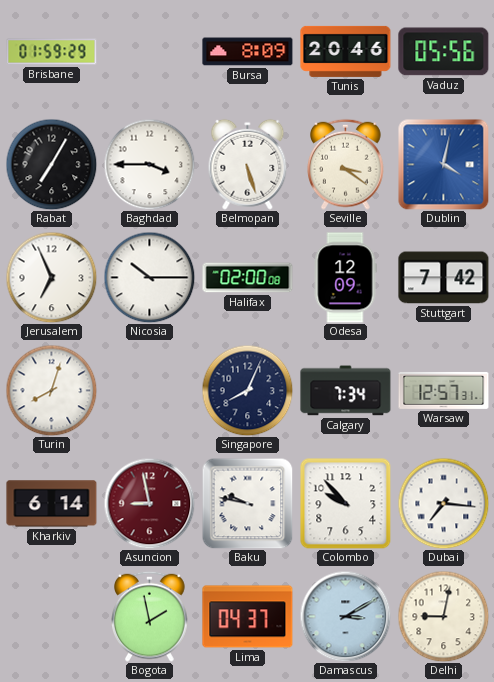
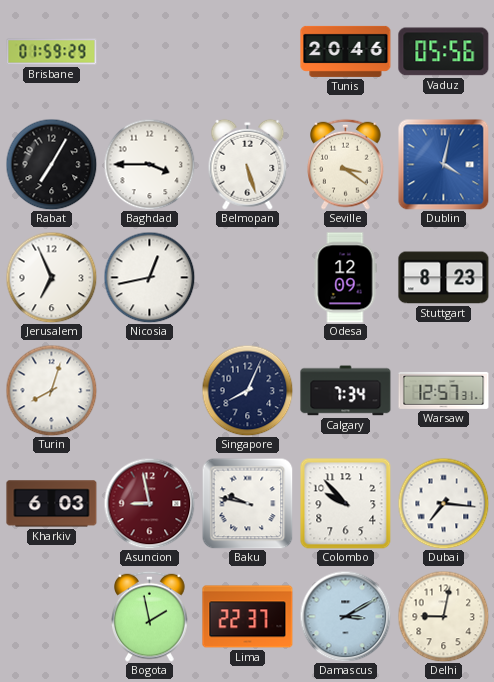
Bursa: 8:09 -> none (248, 52)
Nicosia: 10:15 -> 12:43 (149, 277)
Halifax: 02:00 -> none (248, 278)
Stuttgart: 7:42 -> 8:23 (444, 278)
Kharkiv: 6:14 -> 6:03 (52, 504)
Lima: 04:37 -> 22:37 (248, 617)
